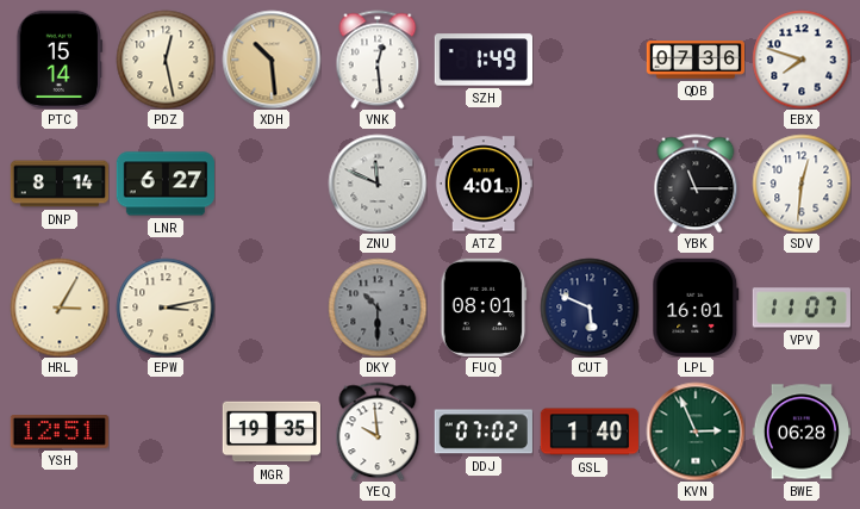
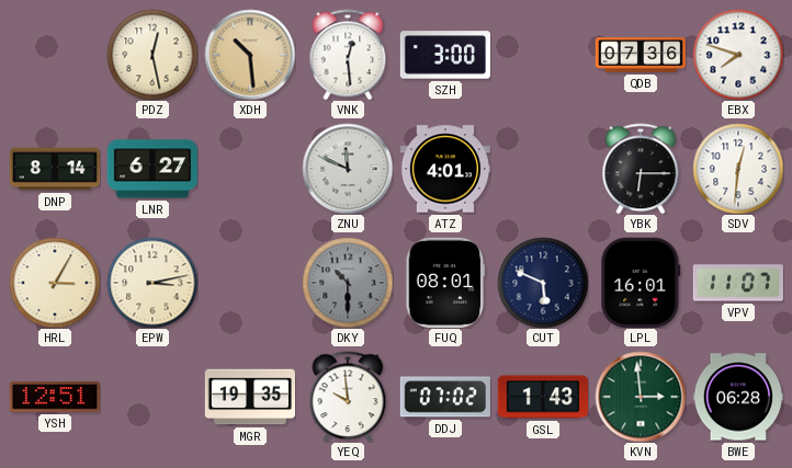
PTC: 15:14 -> none (60, 60)
SZH: 1:49 -> 3:00 (444, 55)
YBK: 11:15 -> 6:15 (641, 169)
GSL: 1:40 -> 1:43 (542, 397)
KVN: 2:56 -> 2:59 (641, 397)
